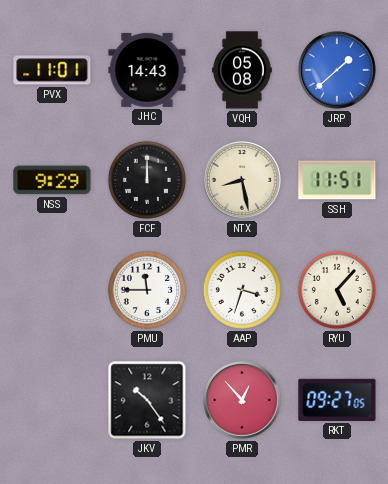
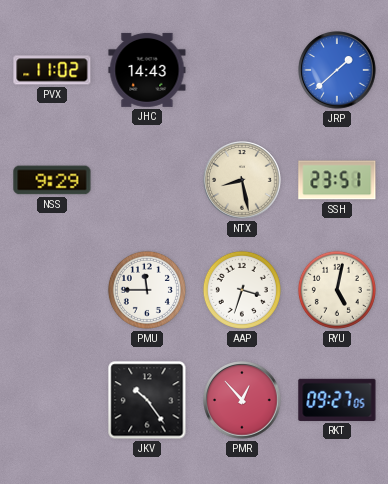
PVX: 11:01 -> 11:02 (52, 70)
VQH: 05:08 -> none (243, 70)
FCF: 12:00 -> none (147, 180)
SSH: 11:51 -> 23:51 (337, 180)
RYU: 5:07 -> 5:02 (337, 290)
